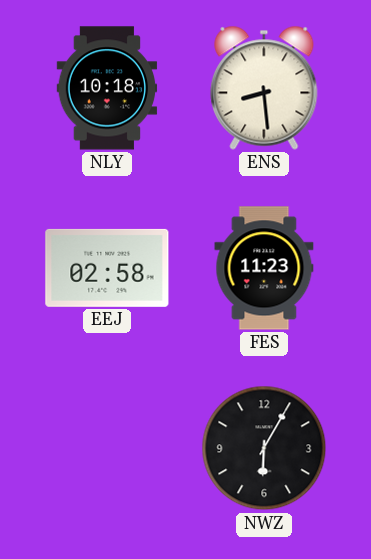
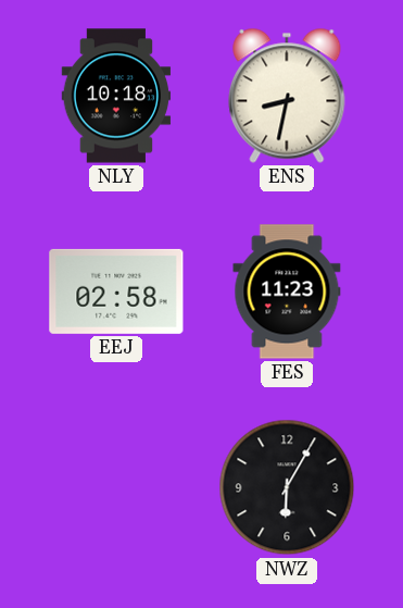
ENS: 8:29 -> 8:32 (287, 96)
